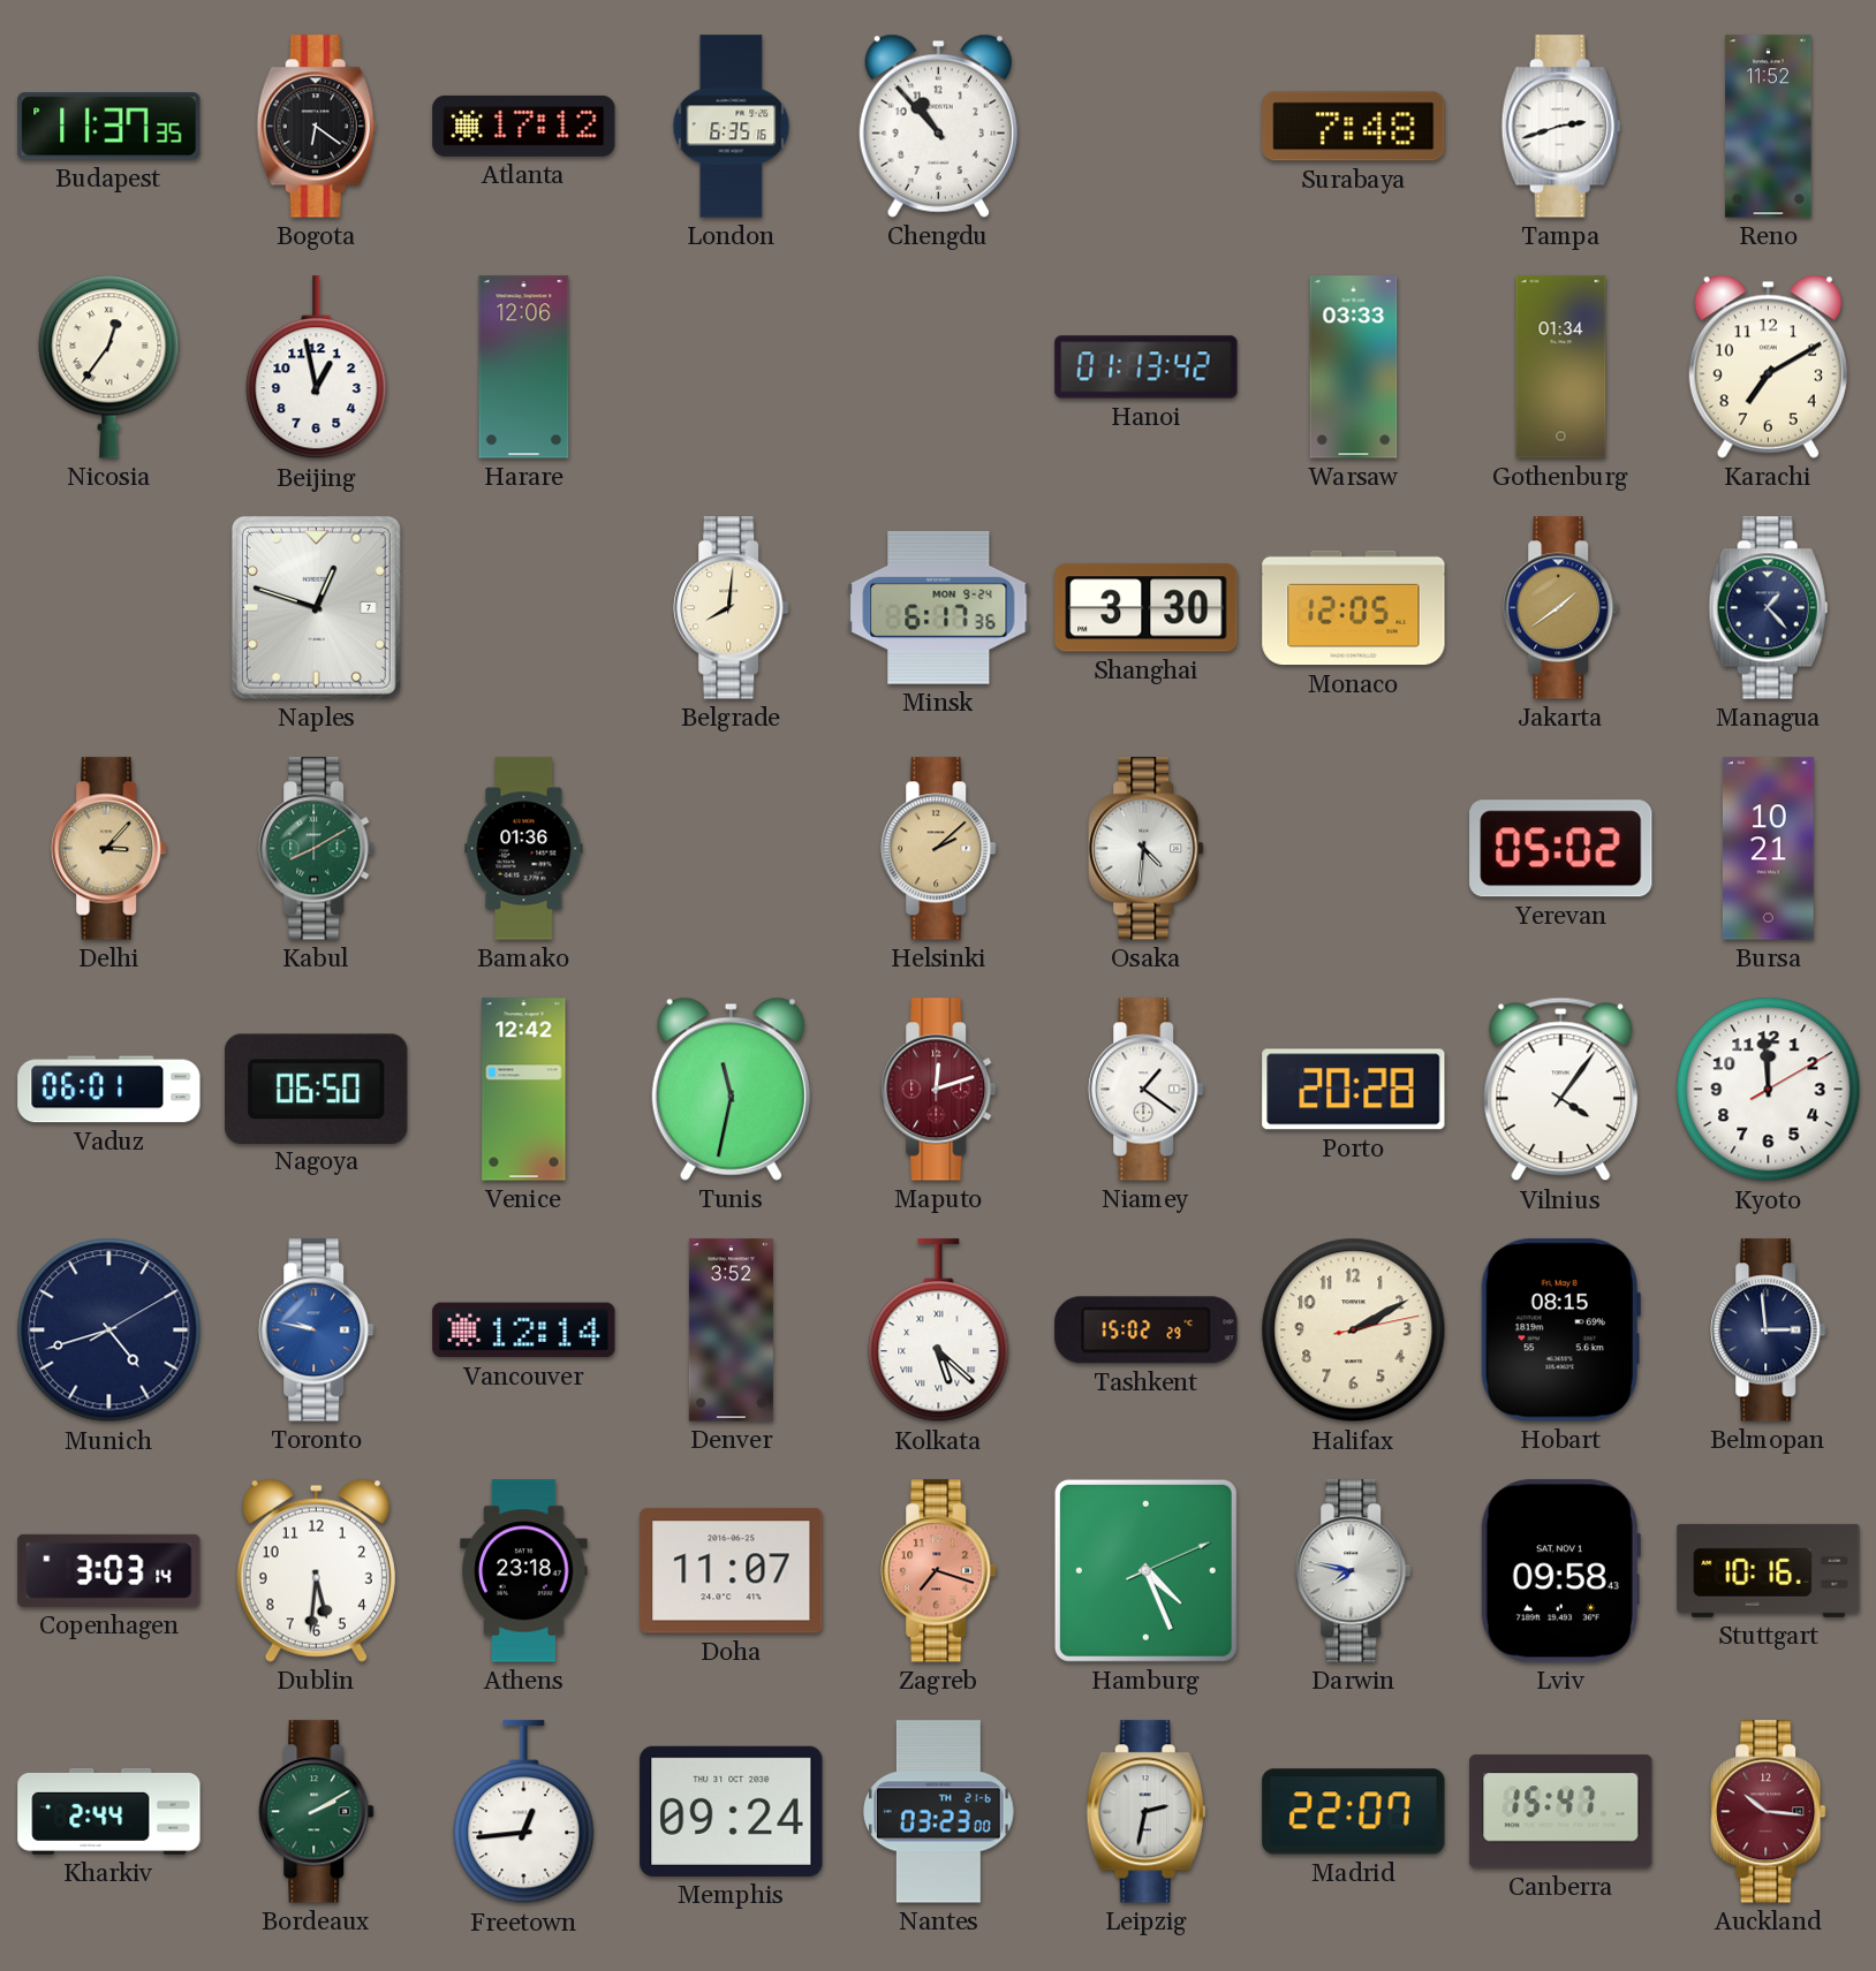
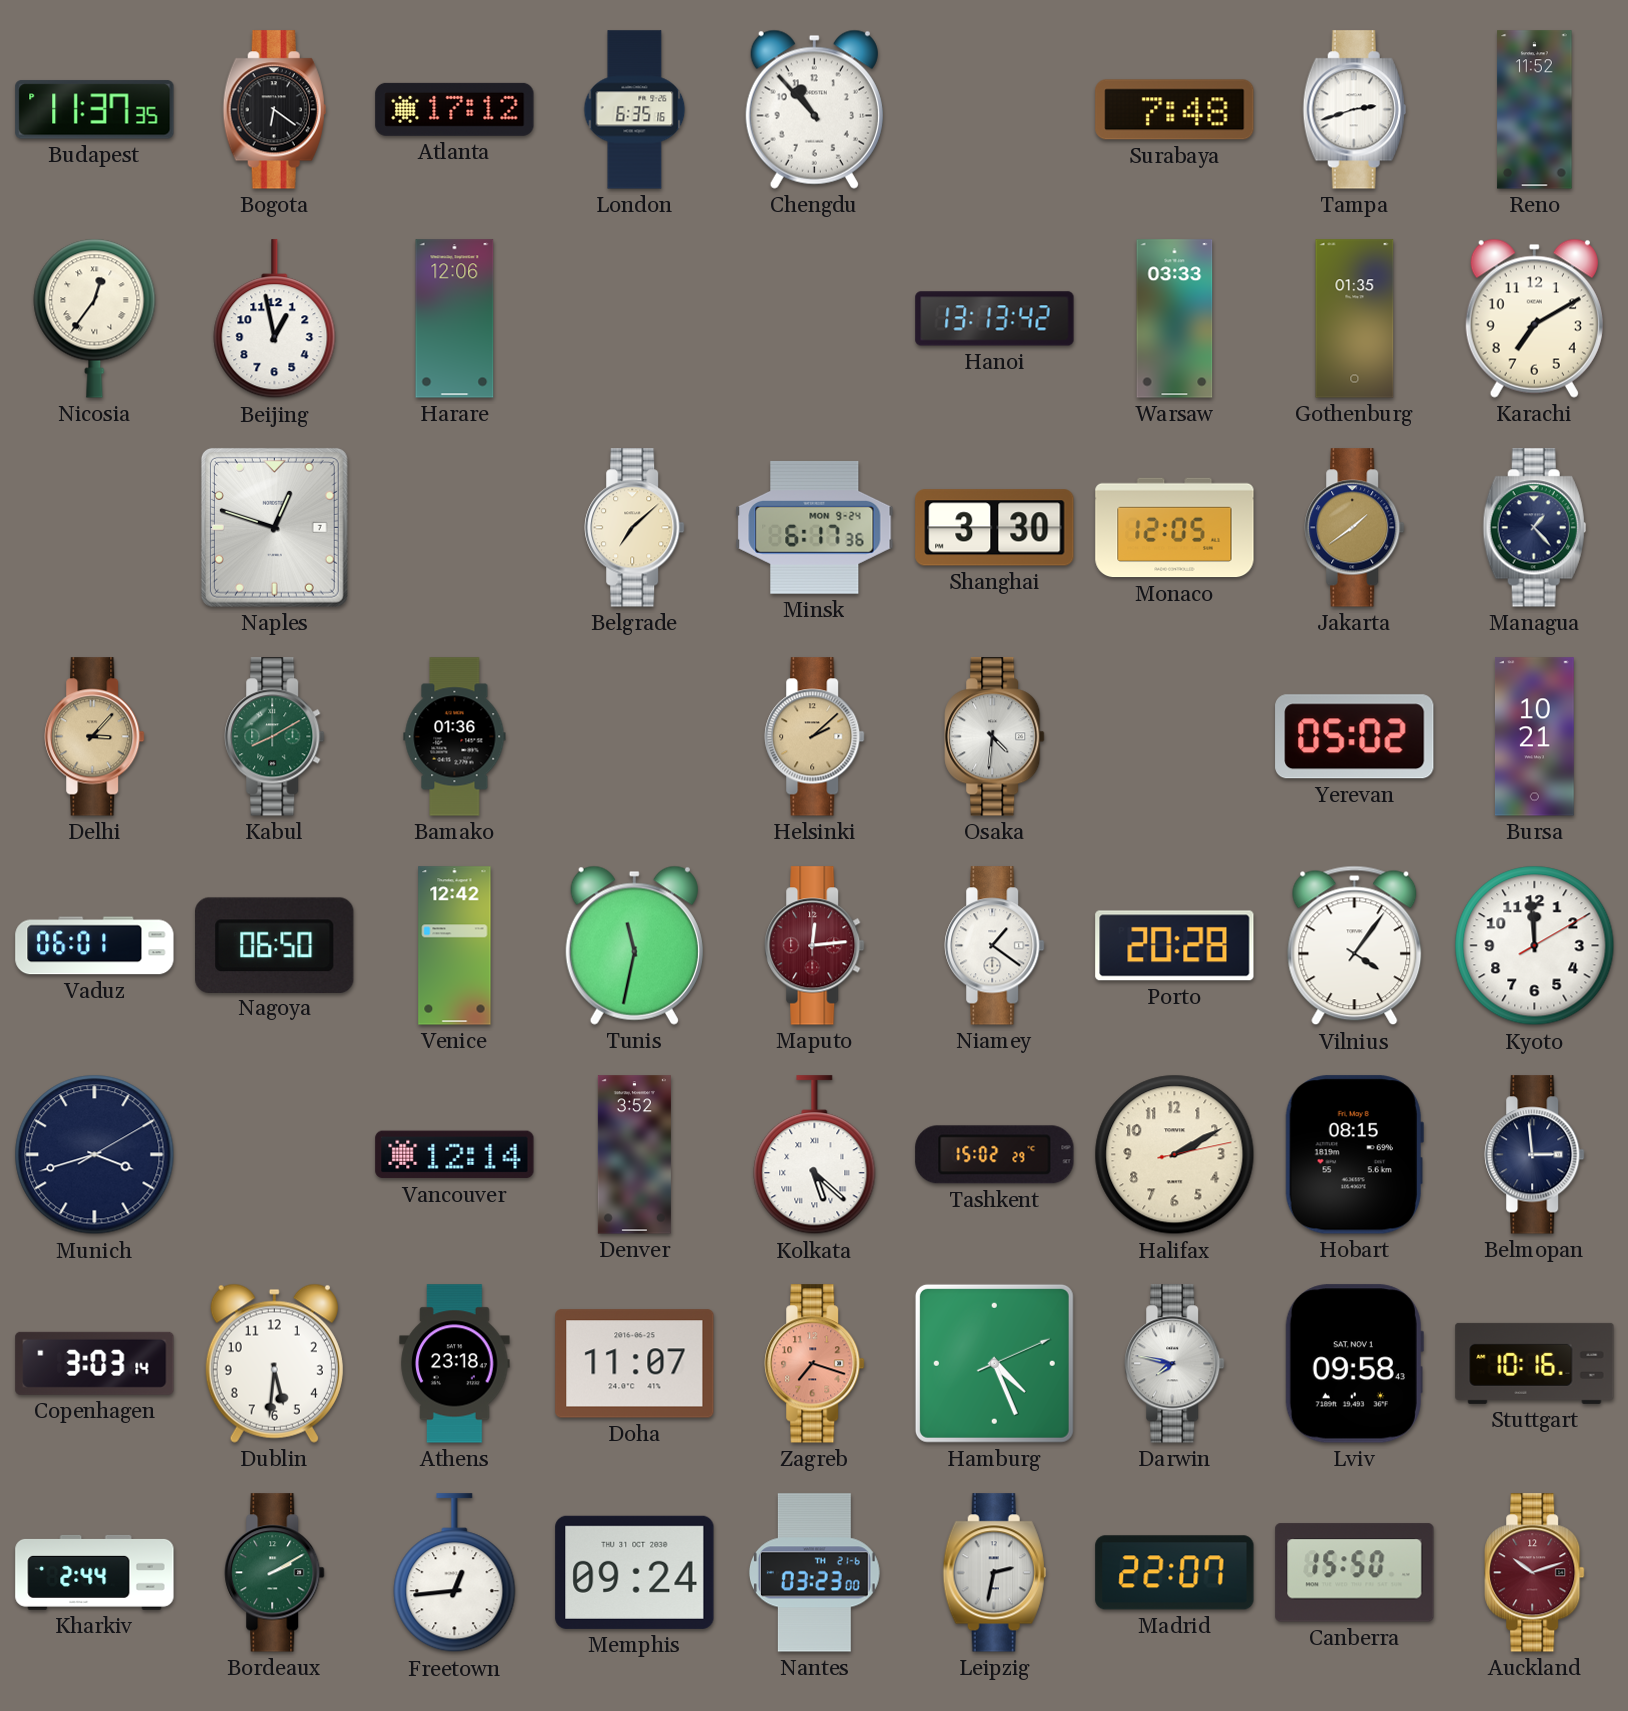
Hanoi: 01:13 -> 13:13 (995, 319)
Gothenburg: 01:34 -> 01:35 (1355, 319)
Belgrade: 8:01 -> 7:08 (635, 528)
Maputo: 12:12 -> 12:14 (815, 946)
Munich: 4:42 -> 3:42 (95, 1155)
Toronto: 9:47 -> none (317, 1331)
Canberra: 15:47 -> 15:50 (1355, 1573)
Auckland: 10:16 -> 10:12 (1535, 1573)
